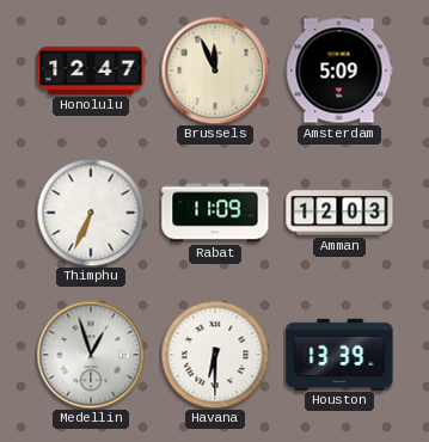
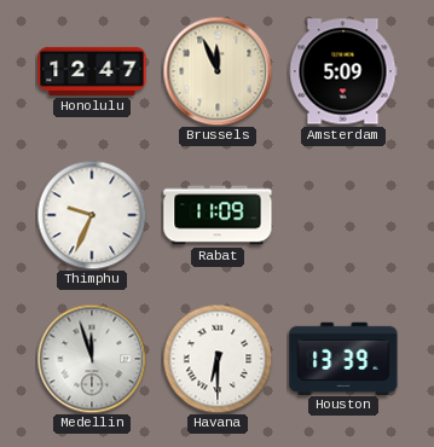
Thimphu: 6:34 -> 9:34 (92, 215)
Amman: 12:03 -> none (339, 213)
Medellin: 12:57 -> 11:57 (92, 359)
